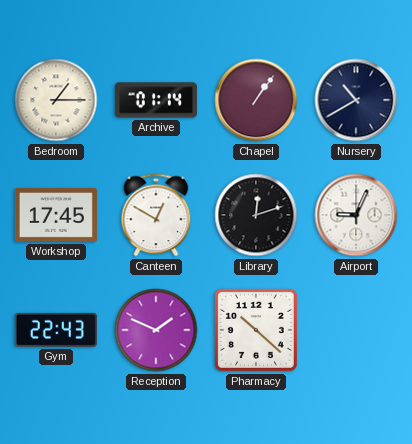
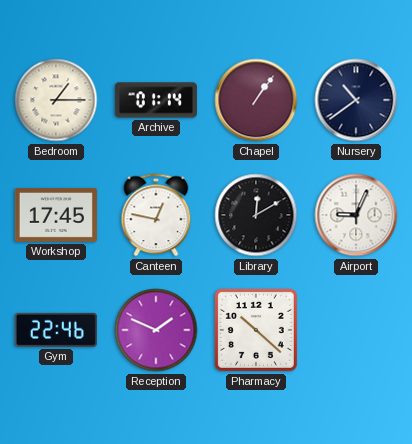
Nursery: 10:40 -> 10:39 (356, 100)
Canteen: 12:50 -> 12:47 (156, 215)
Library: 12:12 -> 12:10 (256, 215)
Gym: 22:43 -> 22:46 (56, 330)
